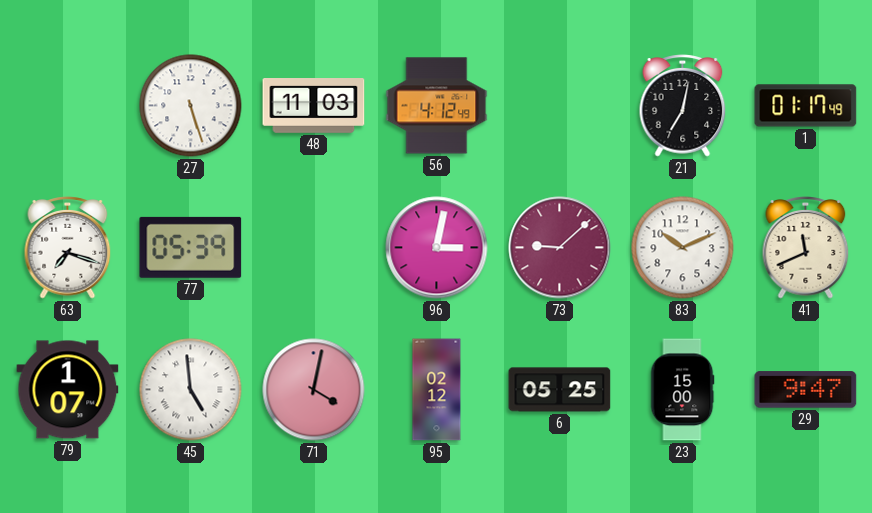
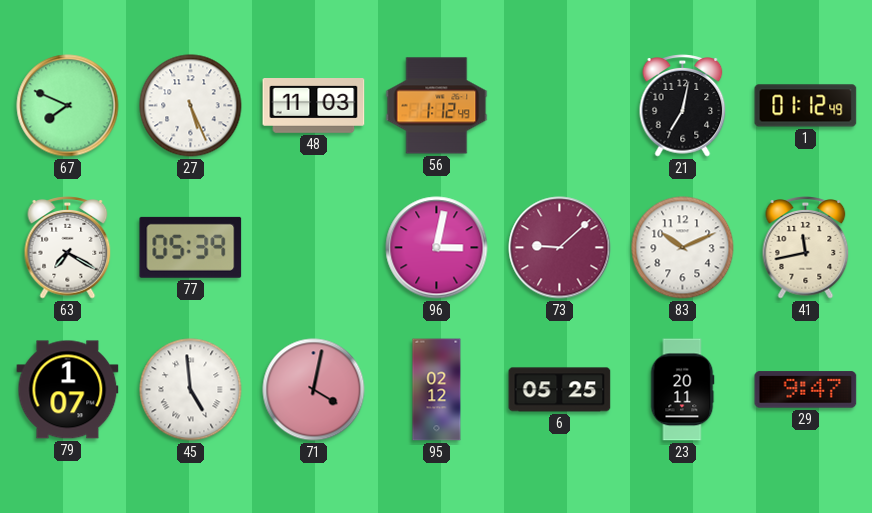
67: none -> 7:49 (68, 106)
27: 5:27 -> 5:26 (191, 106)
56: 4:12 -> 1:12 (437, 106)
1: 01:17 -> 01:12 (806, 106)
63: 7:18 -> 7:20 (68, 248)
41: 11:41 -> 11:43 (806, 248)
23: 15:00 -> 20:11 (682, 390)
